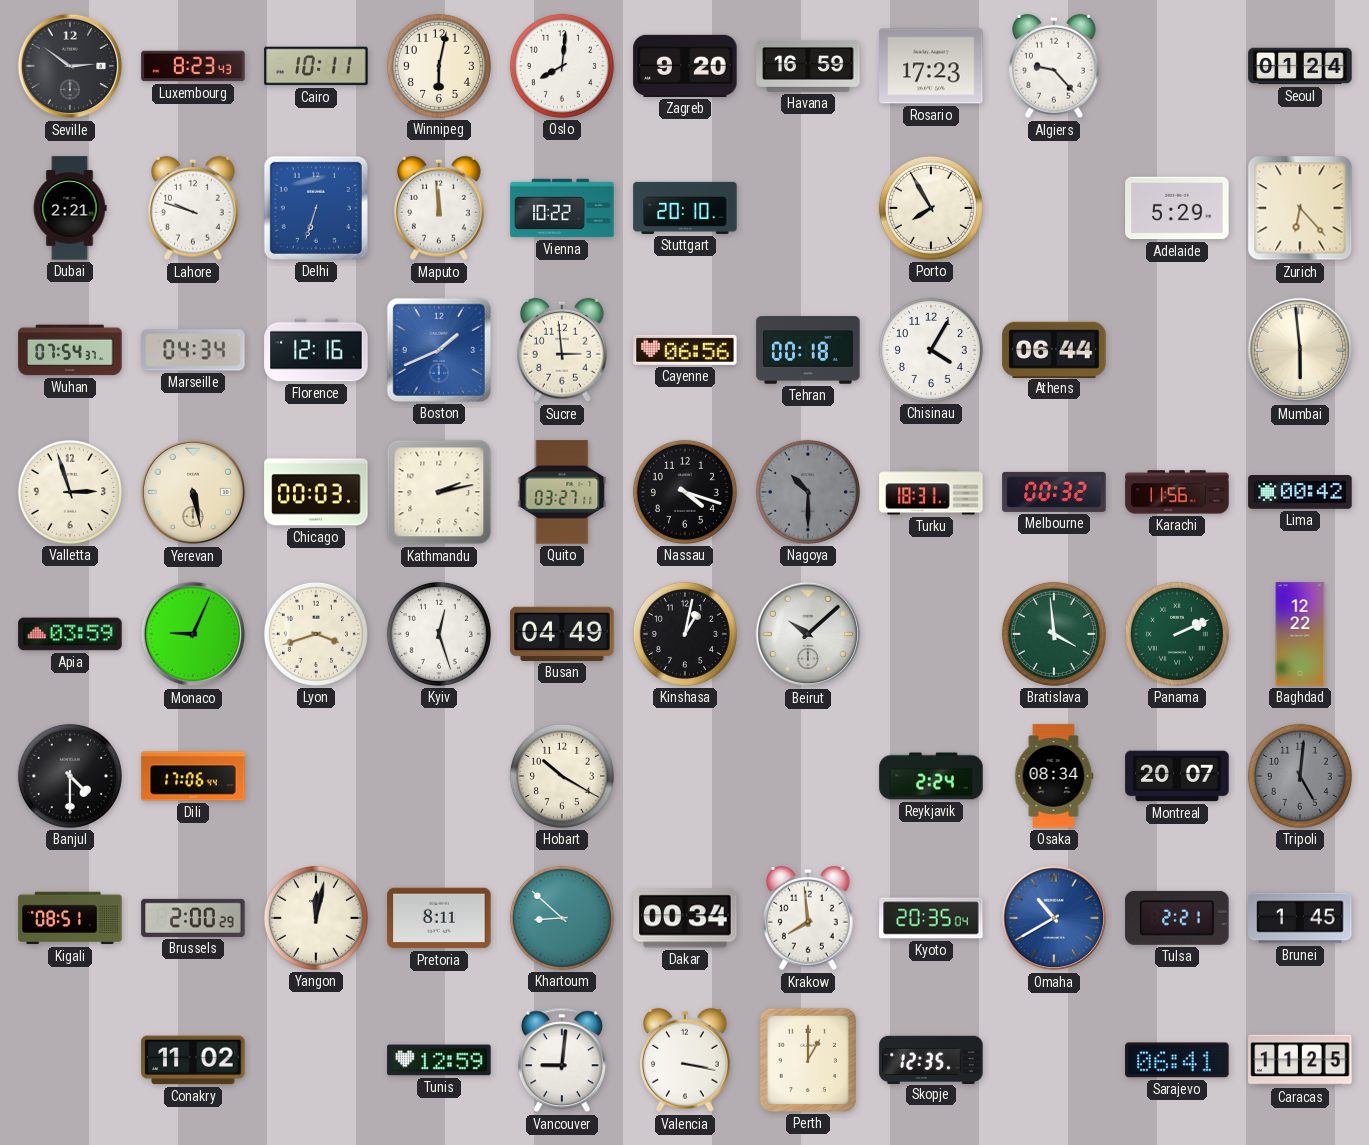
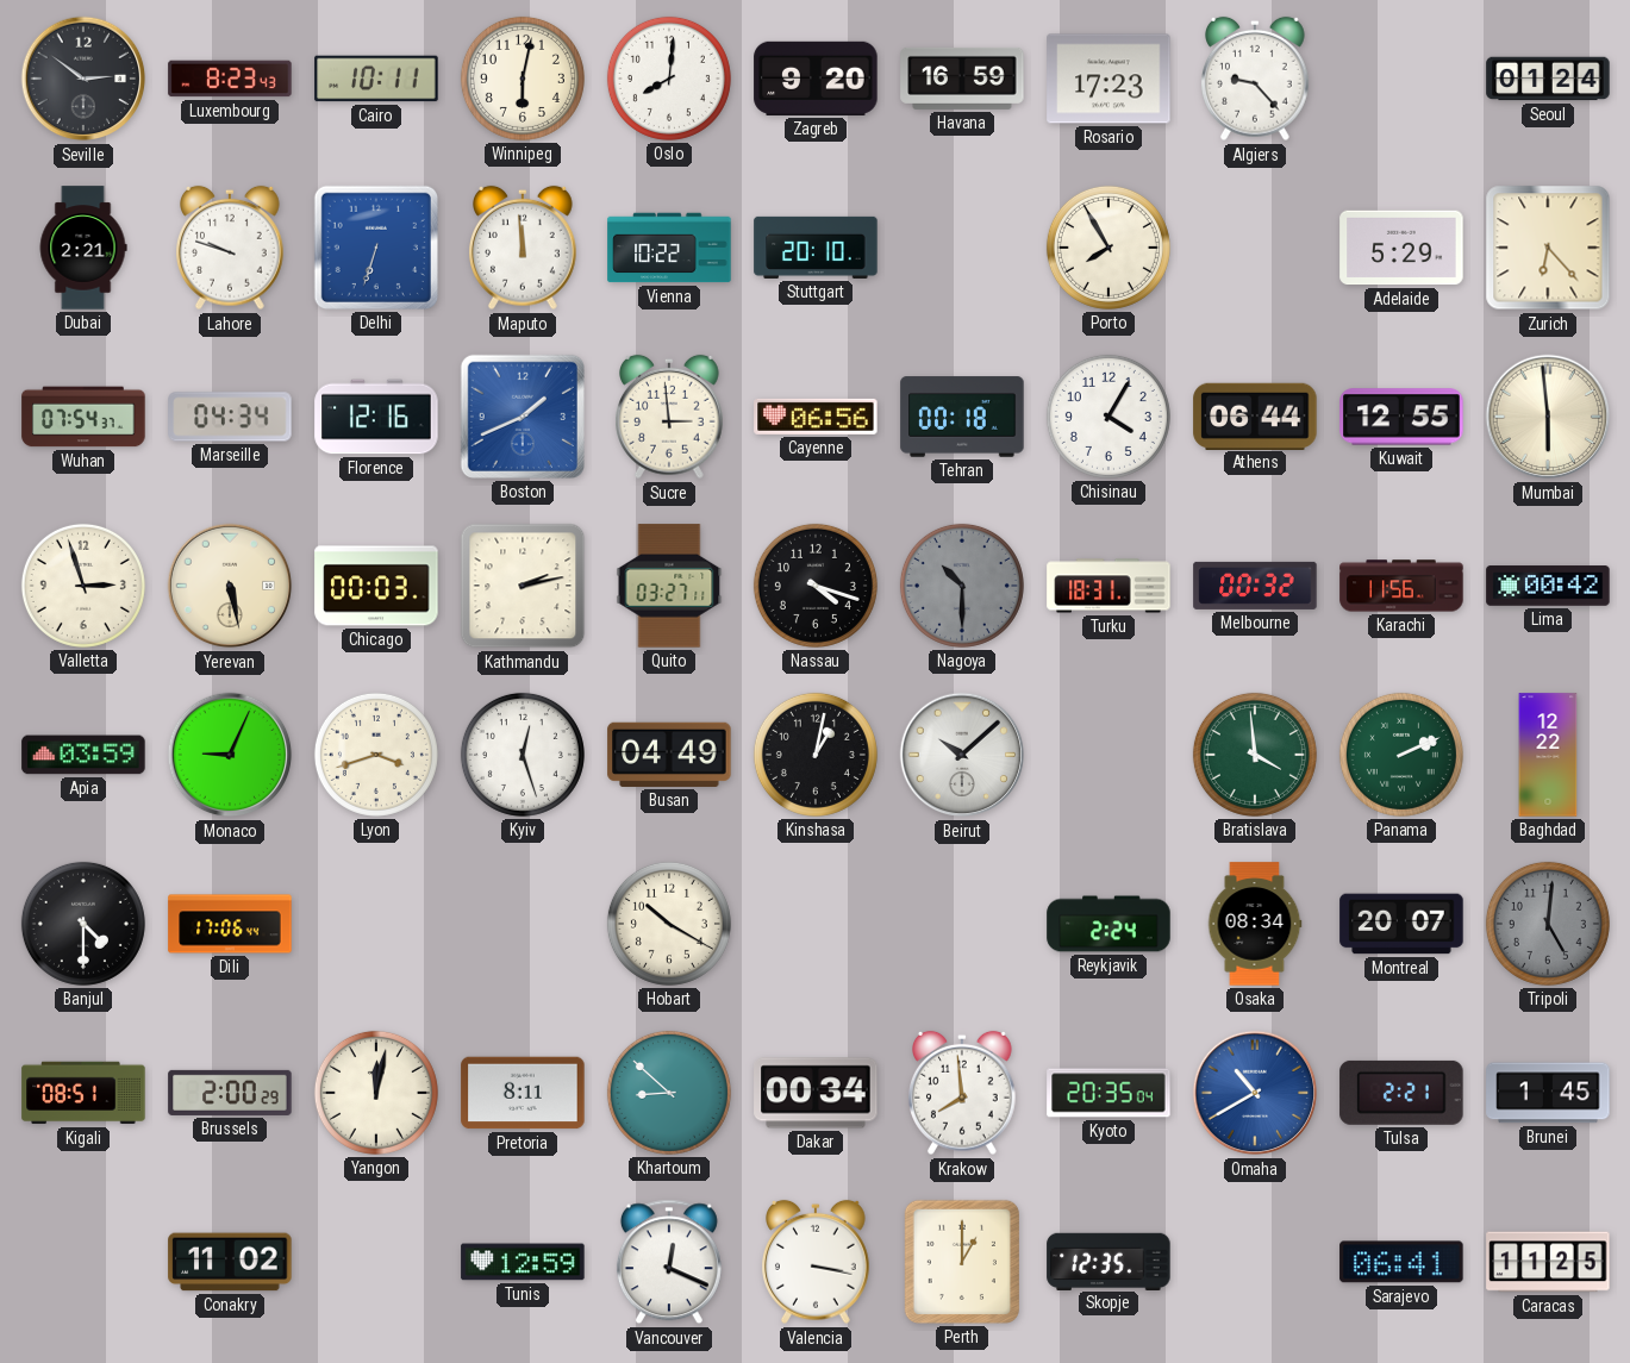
Kuwait: none -> 12:55 (1401, 417)
Vancouver: 9:01 -> 12:19 (669, 1262)
